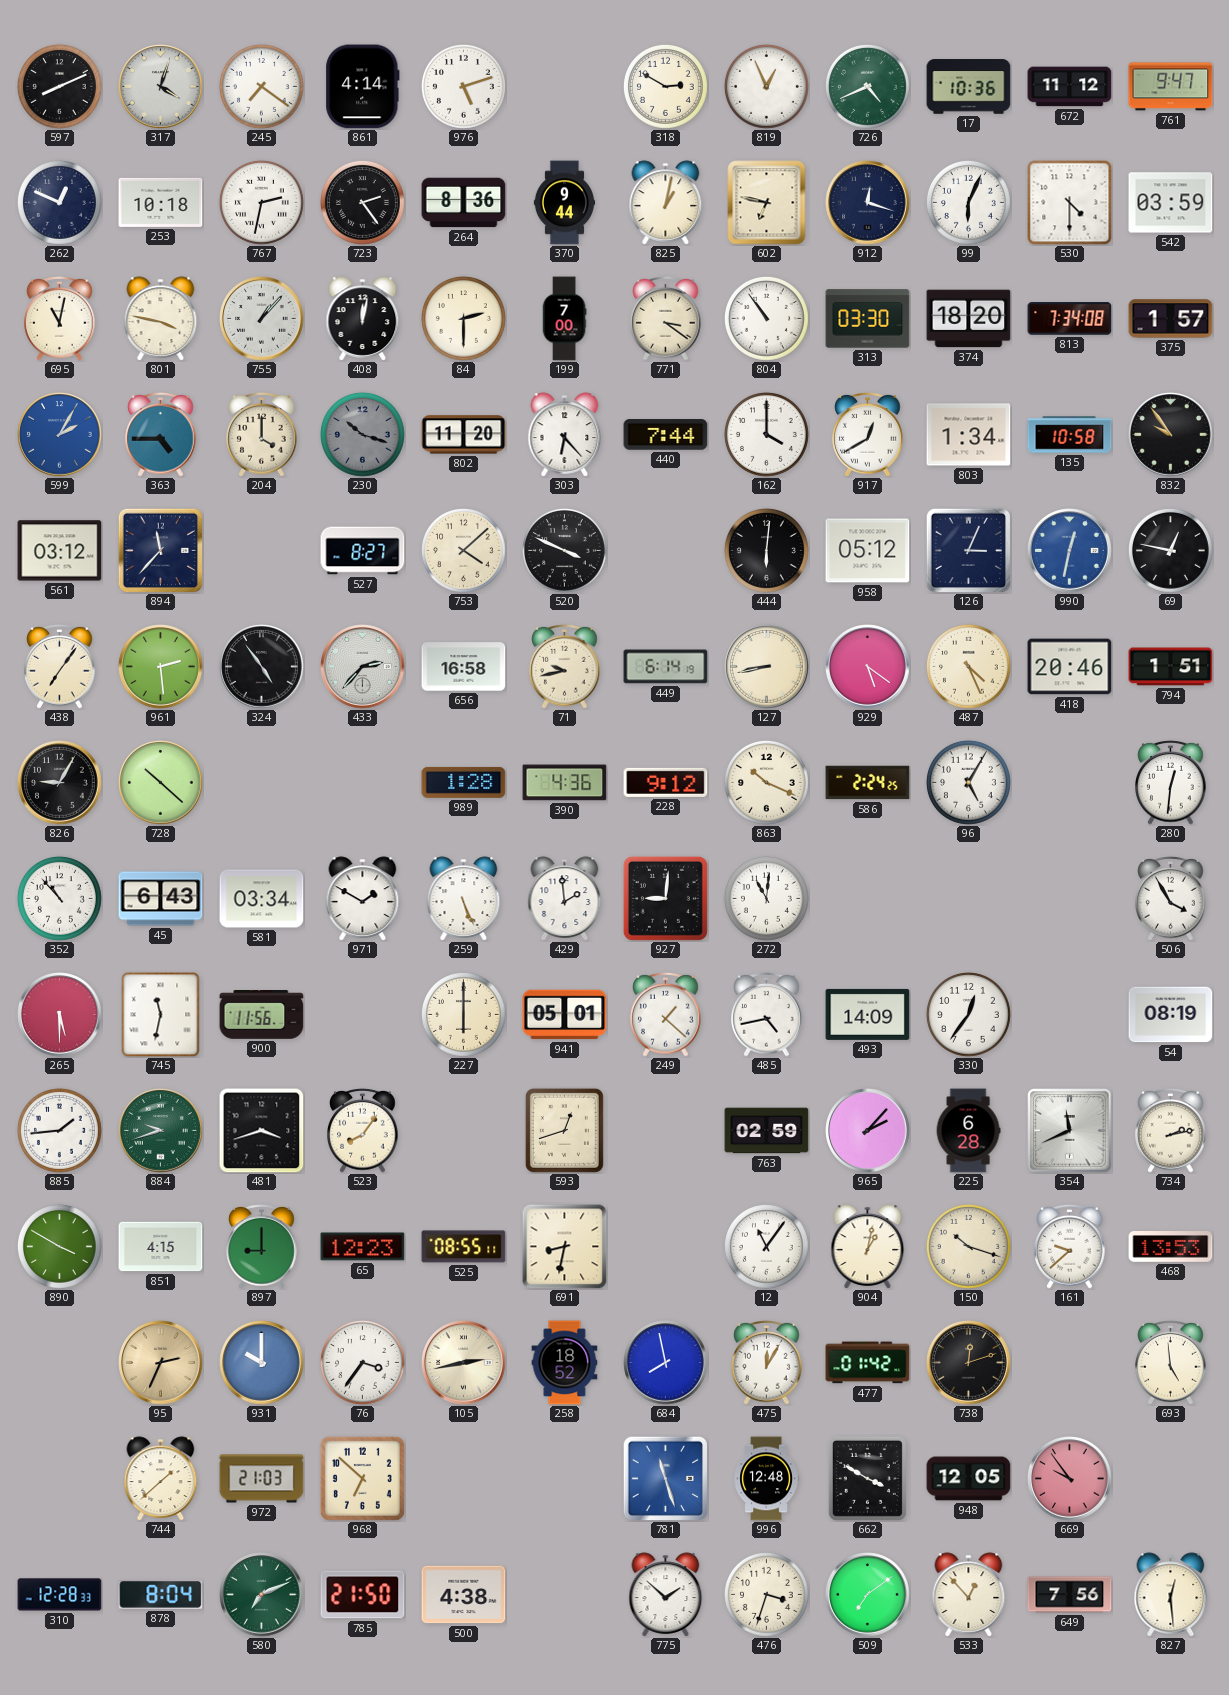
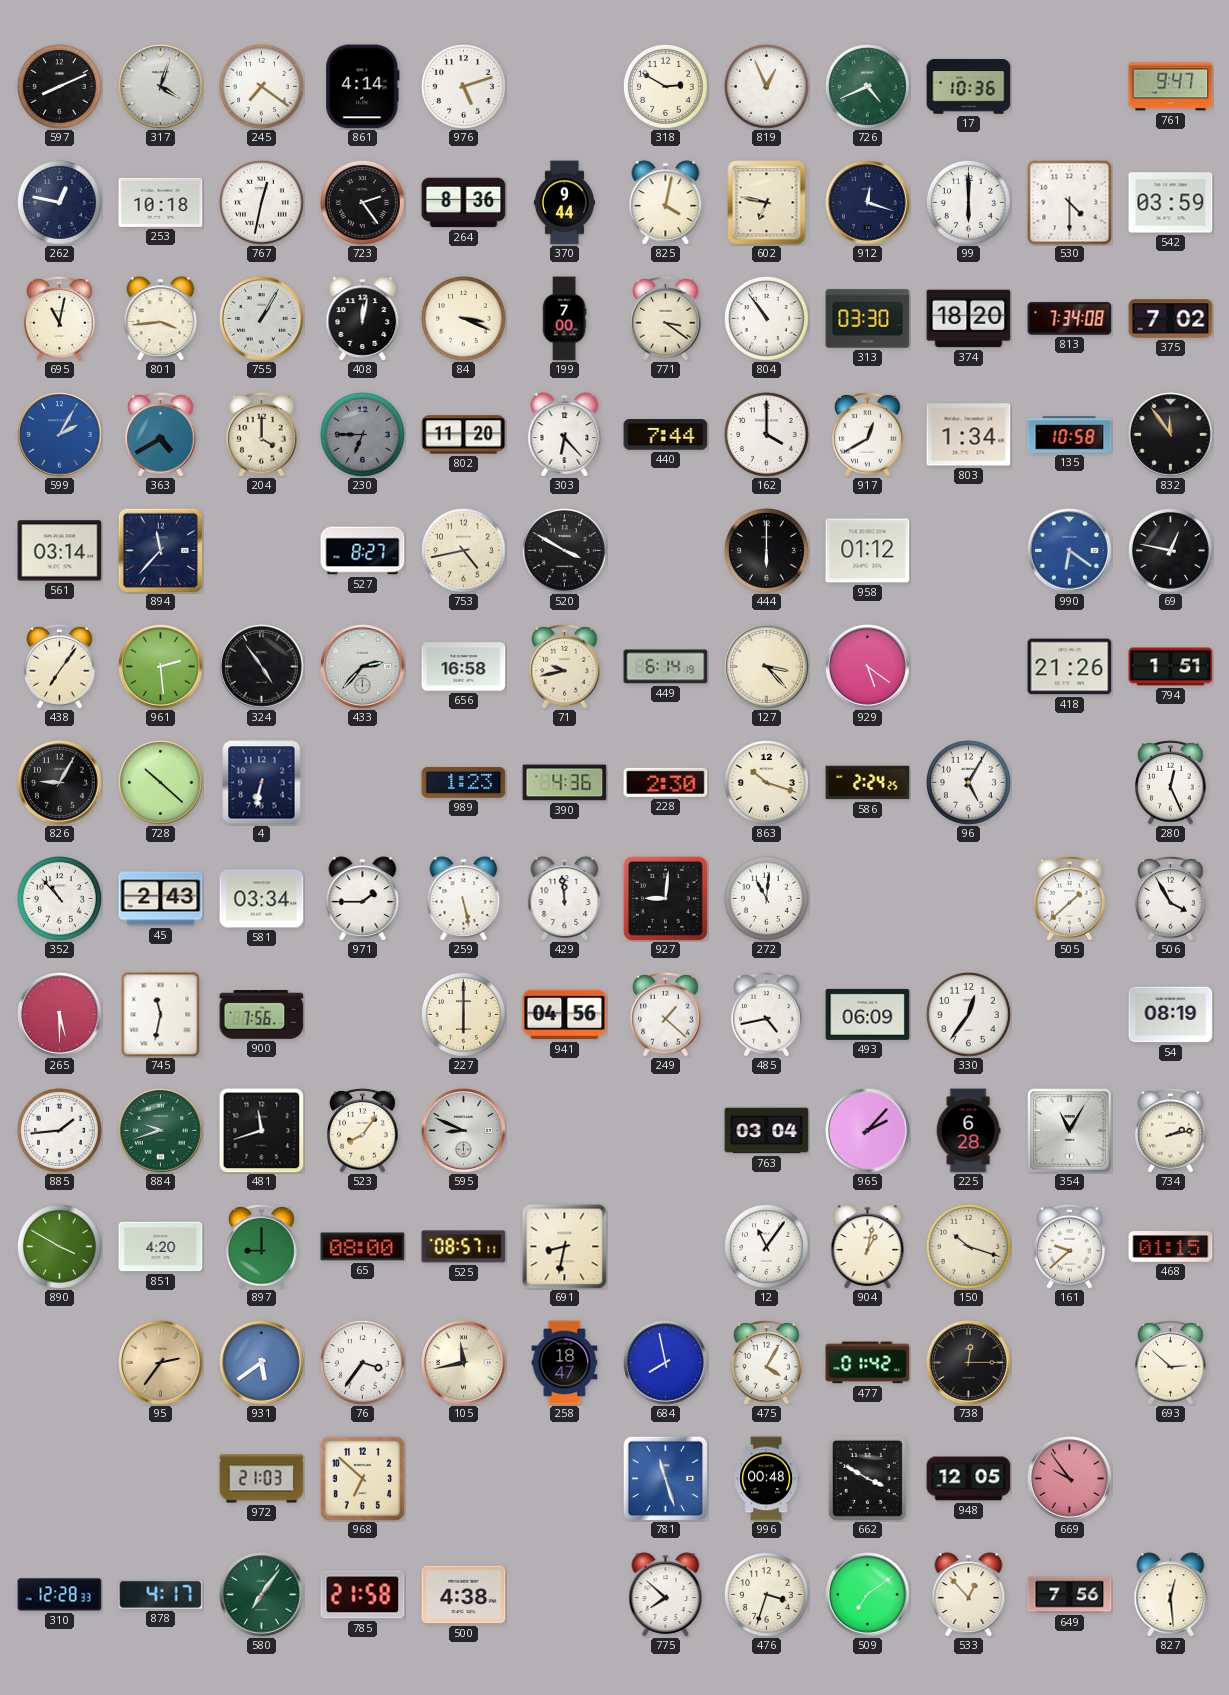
672: 11:12 -> none (1070, 87)
262: 12:49 -> 12:47 (59, 202)
767: 2:32 -> 12:32 (261, 202)
825: 1:02 -> 4:02 (666, 203)
99: 6:04 -> 6:00 (968, 202)
801: 3:47 -> 3:44 (161, 319)
755: 1:07 -> 1:05 (262, 319)
84: 2:30 -> 3:19 (463, 318)
375: 1:57 -> 7:02 (1171, 319)
363: 4:45 -> 4:40 (161, 435)
230: 10:18 -> 6:45 (362, 434)
832: 9:54 -> 11:54 (1171, 435)
561: 03:12 -> 03:14 (60, 551)
753: 4:08 -> 4:43 (463, 550)
520: 3:49 -> 3:50 (564, 550)
444: 6:01 -> 6:00 (766, 550)
958: 05:12 -> 01:12 (868, 551)
126: 3:04 -> none (968, 550)
990: 12:32 -> 6:21 (1070, 551)
127: 8:43 -> 3:23 (767, 667)
487: 4:26 -> none (968, 666)
418: 20:46 -> 21:26 (1070, 667)
4: none -> 6:32 (262, 783)
989: 1:28 -> 1:23 (464, 782)
228: 9:12 -> 2:30 (666, 782)
863: 10:19 -> 10:18 (766, 782)
280: 12:31 -> 12:26 (1171, 783)
45: 6:43 -> 2:43 (161, 899)
971: 1:50 -> 1:45 (363, 899)
259: 5:26 -> 5:28 (464, 899)
429: 1:59 -> 11:59 (565, 899)
505: none -> 1:38 (1070, 899)
900: 11:56 -> 7:56 (262, 1015)
941: 05:01 -> 04:56 (565, 1015)
493: 14:09 -> 06:09 (868, 1014)
481: 3:42 -> 11:42 (262, 1131)
595: none -> 8:49 (464, 1131)
593: 12:42 -> none (564, 1130)
763: 02:59 -> 03:04 (767, 1131)
354: 11:41 -> 11:05 (1070, 1131)
851: 4:15 -> 4:20 (161, 1247)
65: 12:23 -> 08:00 (363, 1247)
525: 08:55 -> 08:57 (464, 1247)
468: 13:53 -> 01:15 (1171, 1247)
95: 2:34 -> 2:36 (161, 1363)
931: 10:00 -> 5:39 (262, 1363)
105: 2:43 -> 11:43 (464, 1363)
258: 18:52 -> 18:47 (565, 1363)
475: 12:05 -> 4:05 (767, 1363)
738: 12:12 -> 12:15 (969, 1363)
693: 4:59 -> 2:52 (1171, 1363)
744: 1:38 -> none (161, 1479)
996: 12:48 -> 00:48 (766, 1479)
878: 8:04 -> 4:17 (161, 1595)
580: 7:11 -> 7:06 (262, 1595)
785: 21:50 -> 21:58 (363, 1595)
775: 1:52 -> 7:52 (666, 1595)
